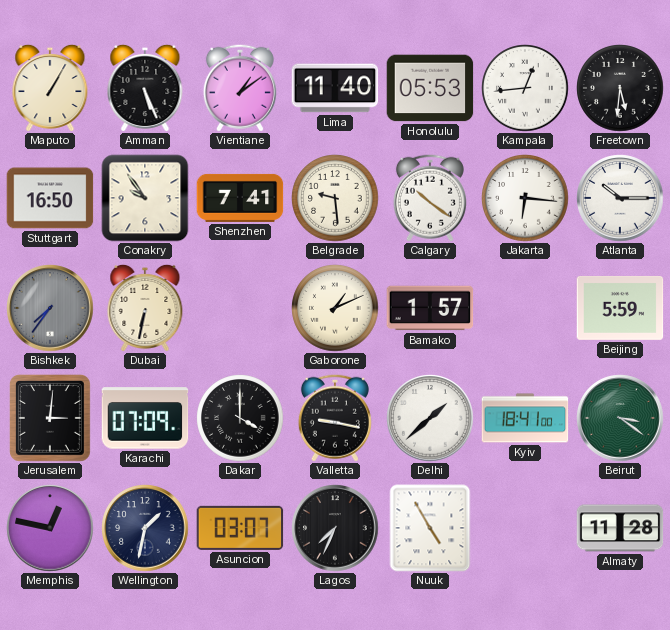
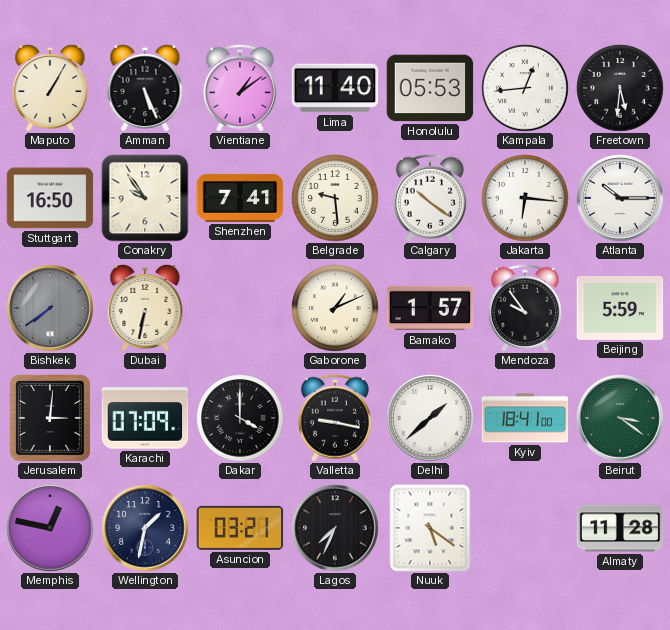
Bishkek: 7:36 -> 7:39 (50, 308)
Mendoza: none -> 9:54 (525, 308)
Asuncion: 03:07 -> 03:21 (240, 528)
Nuuk: 4:55 -> 5:21 (430, 528)
